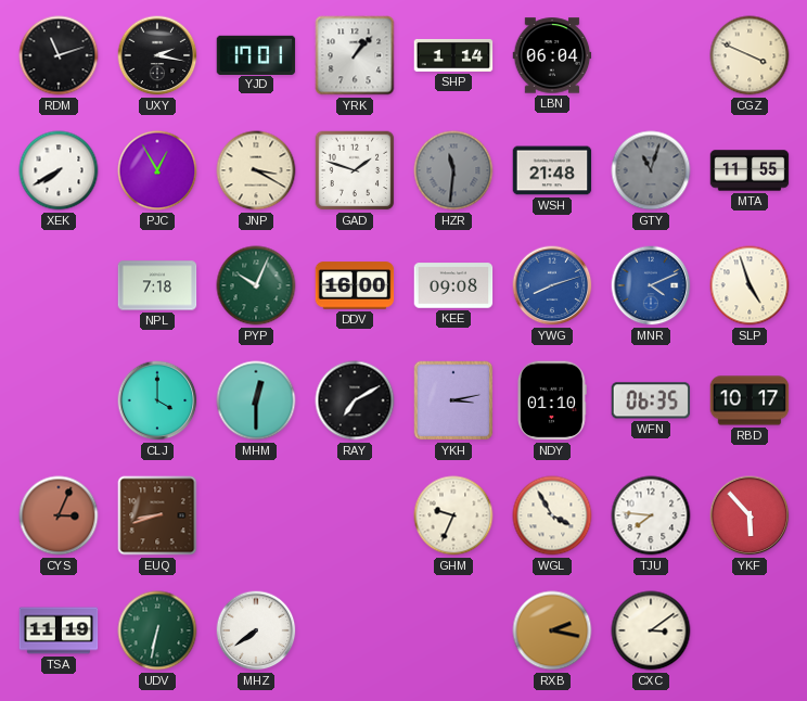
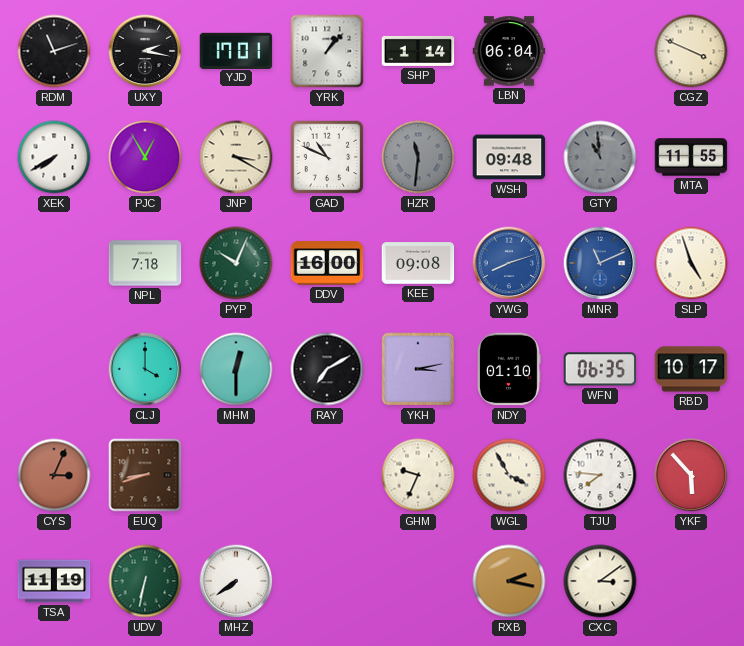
GAD: 1:48 -> 10:49 (327, 157)
WSH: 21:48 -> 09:48 (509, 157)
GTY: 11:03 -> 10:59 (600, 157)
MNR: 4:11 -> 11:11 (600, 263)
